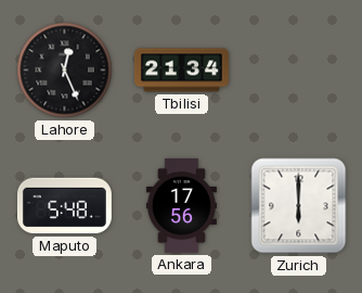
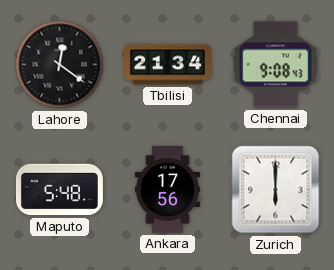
Lahore: 12:26 -> 12:21 (60, 65)
Chennai: none -> 9:08 (275, 65)
